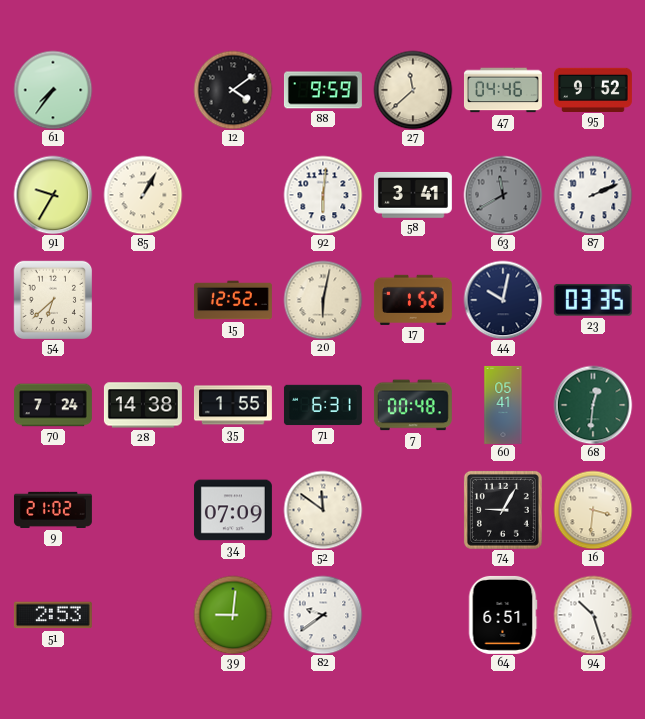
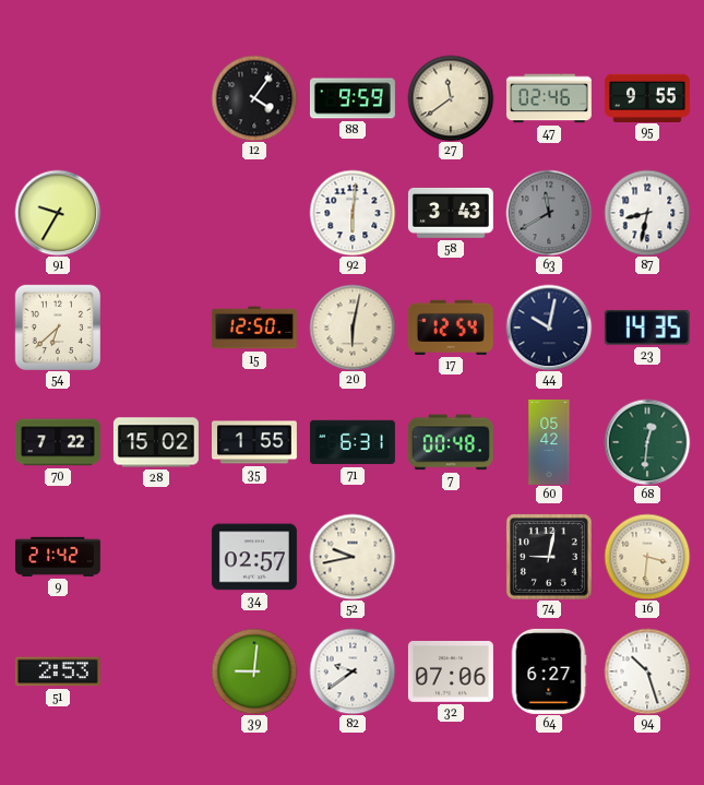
61: 7:36 -> none (53, 90)
12: 4:09 -> 4:06 (254, 98)
27: 11:38 -> 11:39 (451, 98)
47: 04:46 -> 02:46 (549, 98)
95: 9:52 -> 9:55 (647, 97)
85: 1:05 -> none (143, 195)
58: 3:41 -> 3:43 (451, 213)
87: 2:11 -> 8:32 (647, 213)
15: 12:52 -> 12:50 (254, 328)
17: 1:52 -> 12:54 (451, 328)
23: 03:35 -> 14:35 (647, 328)
70: 7:24 -> 7:22 (58, 442)
28: 14:38 -> 15:02 (156, 442)
60: 05:41 -> 05:42 (549, 442)
9: 21:02 -> 21:42 (58, 557)
34: 07:09 -> 02:57 (254, 557)
52: 11:51 -> 9:43 (353, 557)
74: 9:05 -> 9:02 (549, 557)
32: none -> 07:06 (451, 671)
64: 6:51 -> 6:27 (549, 671)
